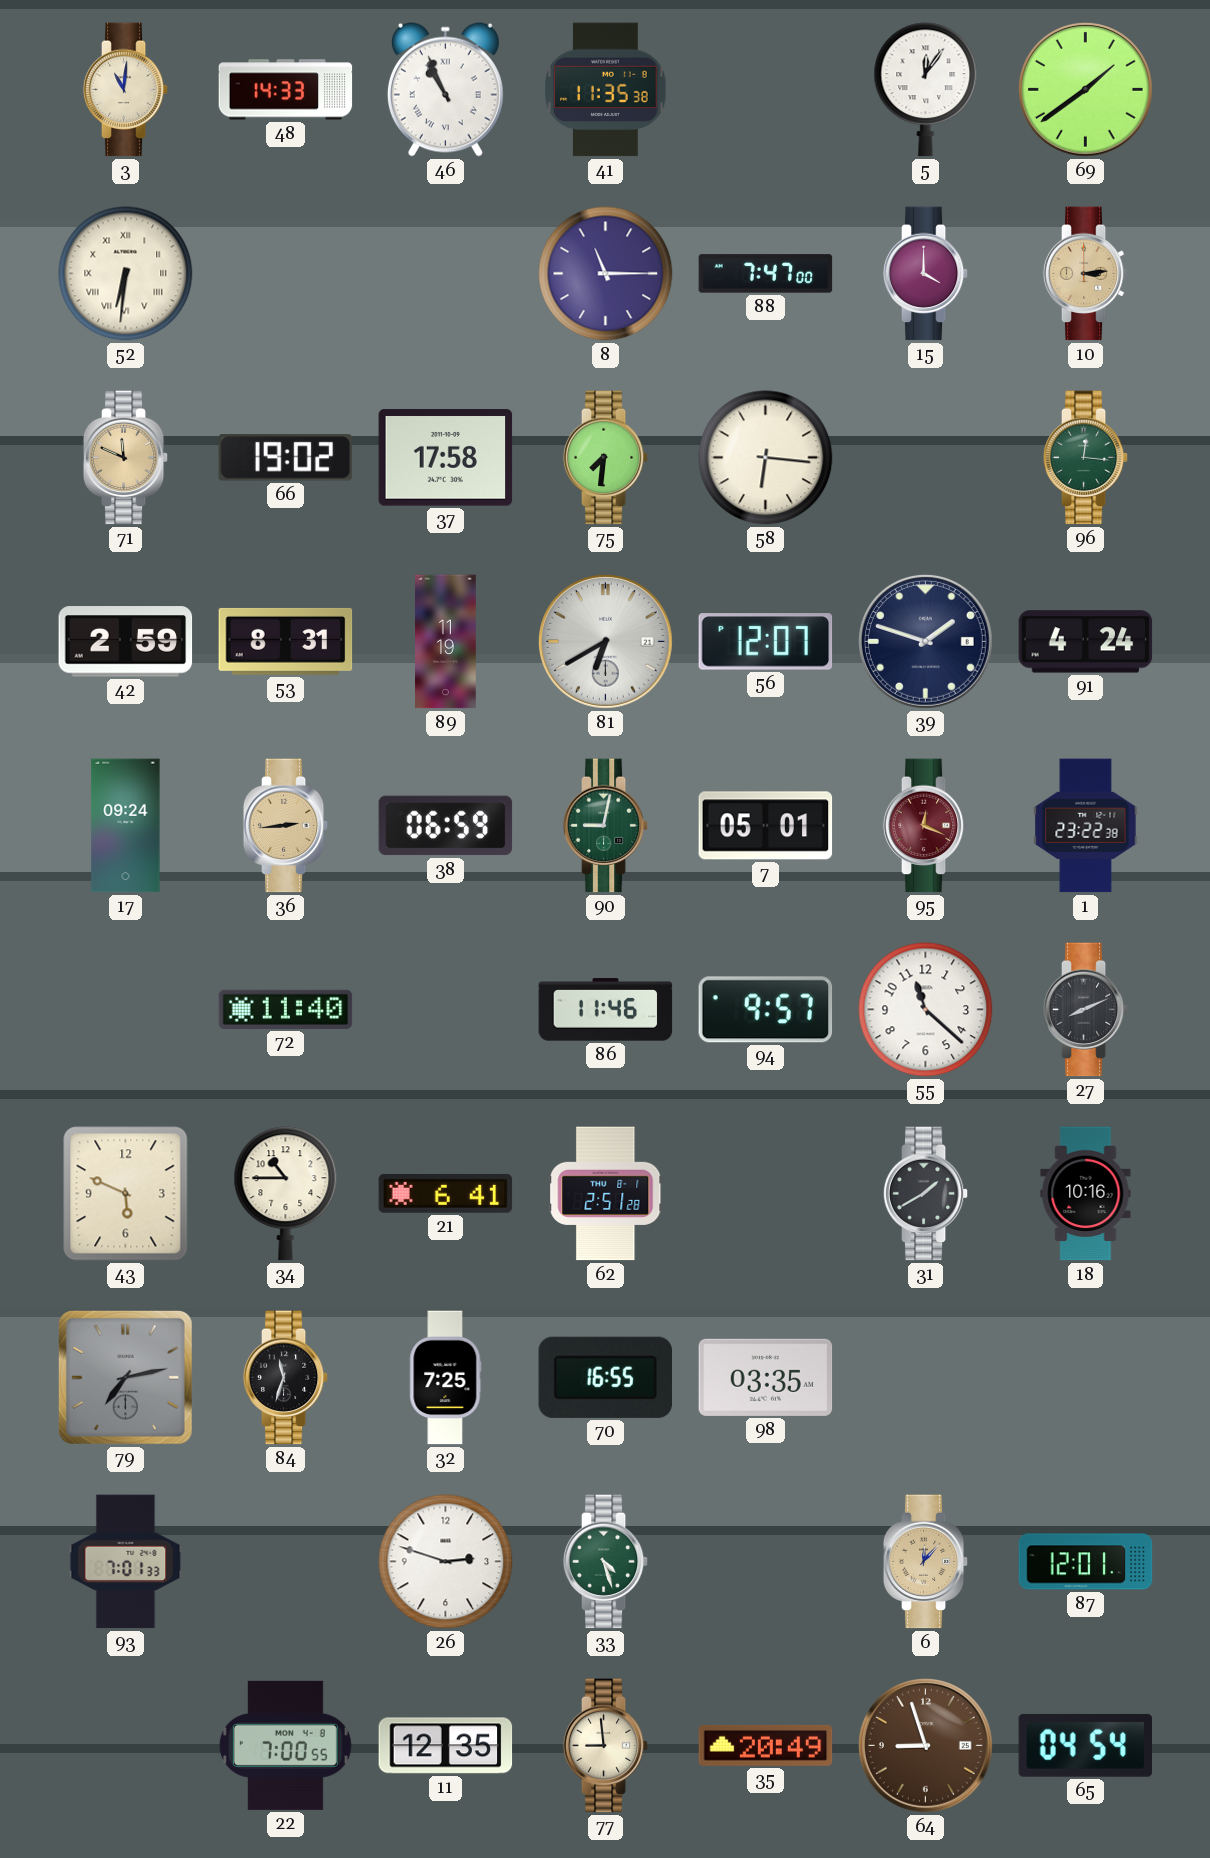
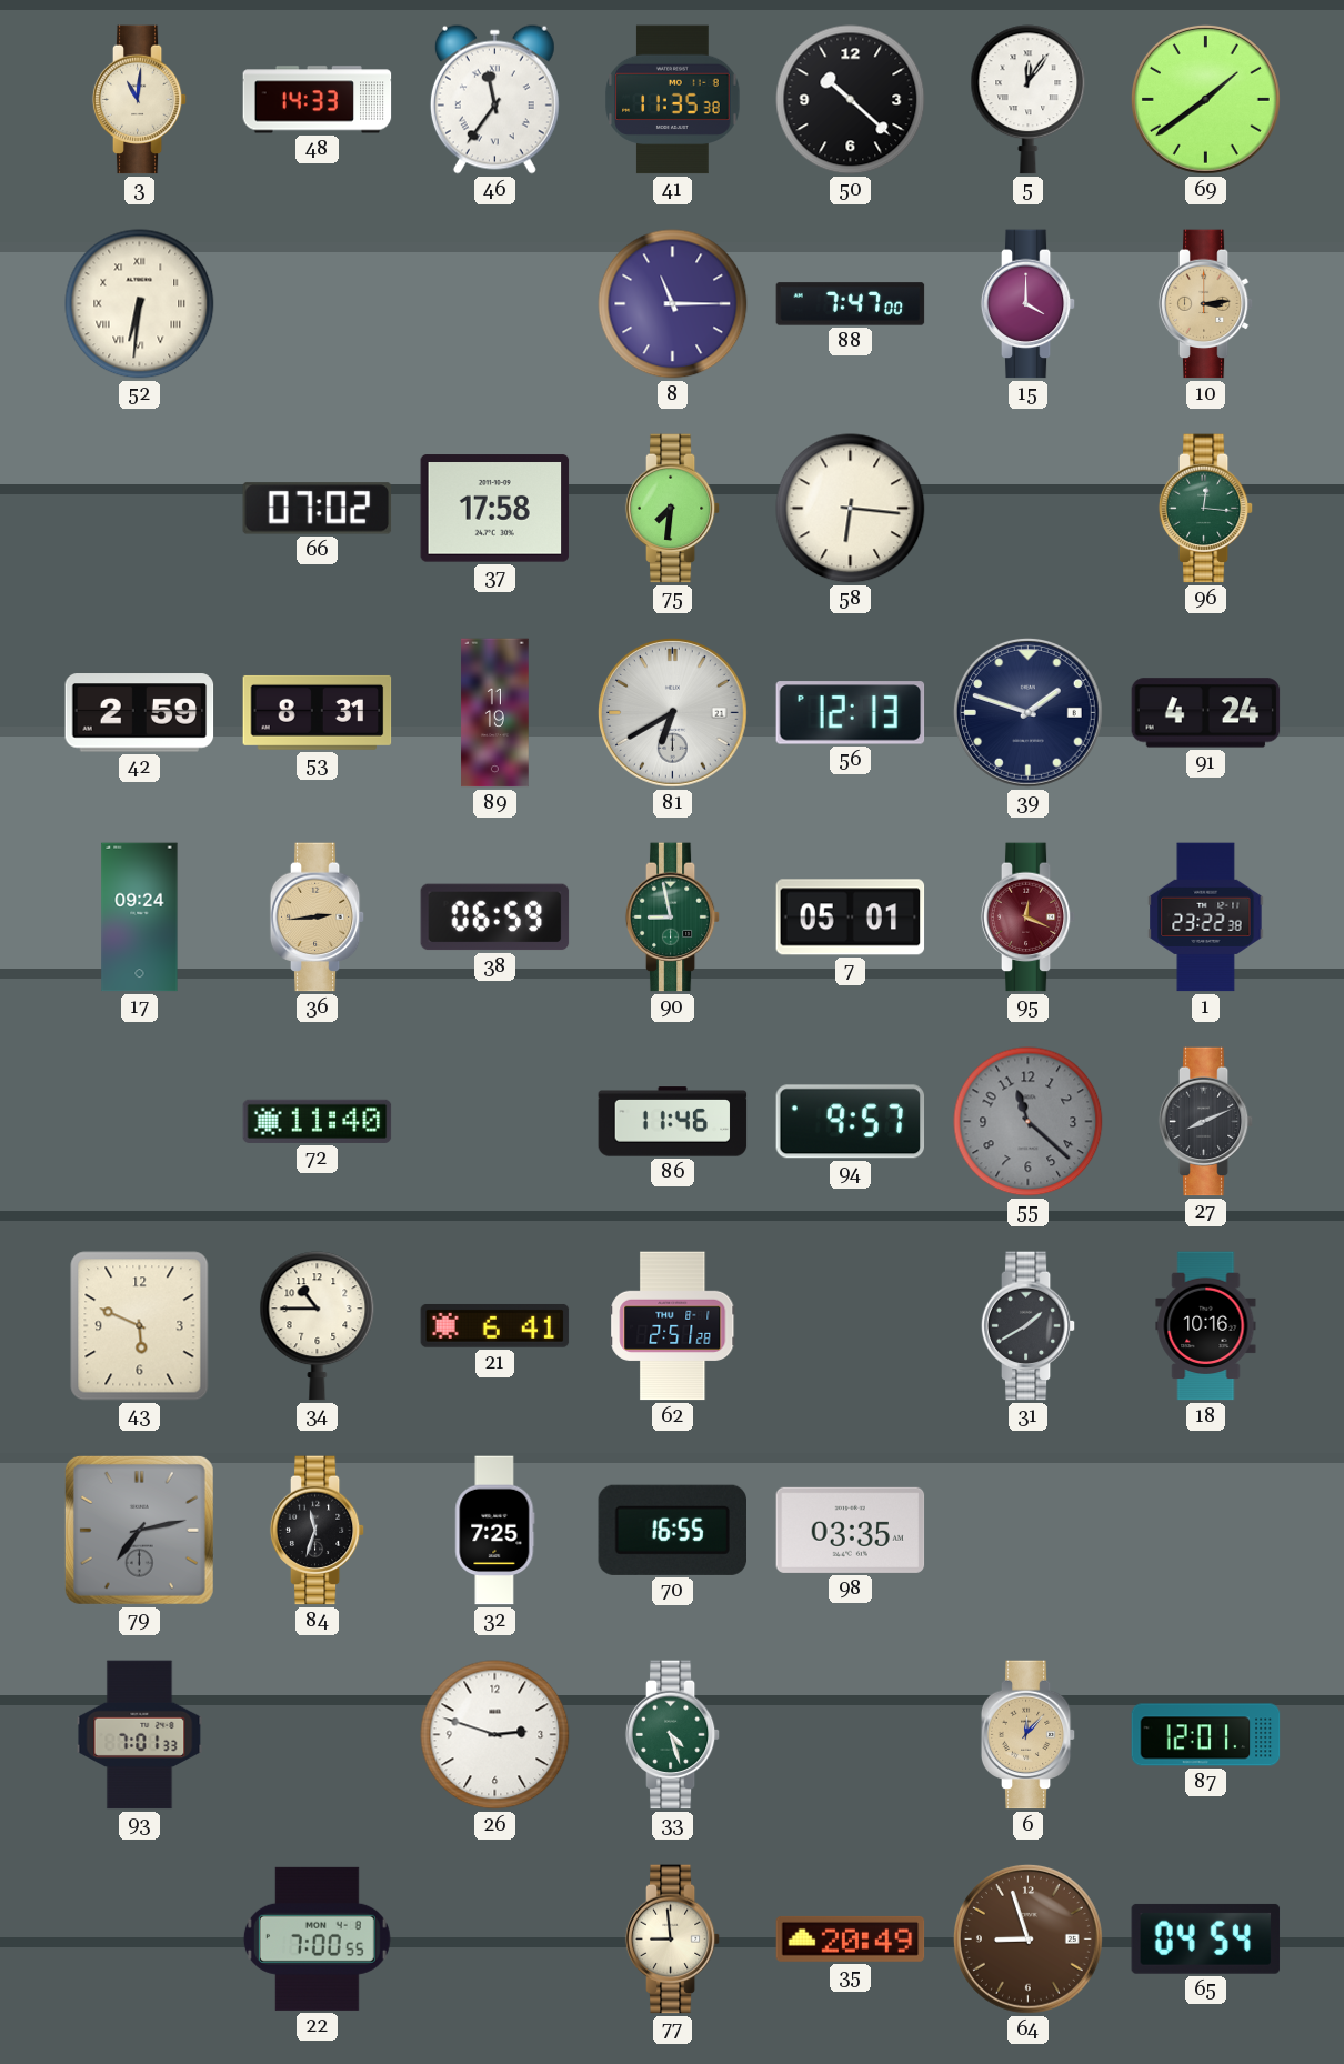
46: 10:56 -> 11:36 (494, 99)
50: none -> 10:22 (851, 100)
71: 11:49 -> none (126, 458)
66: 19:02 -> 07:02 (318, 509)
56: 12:07 -> 12:13 (851, 713)
90: 9:02 -> 8:58 (673, 918)
55 dial: white -> grey (1029, 1122)
11: 12:35 -> none (446, 1746)
